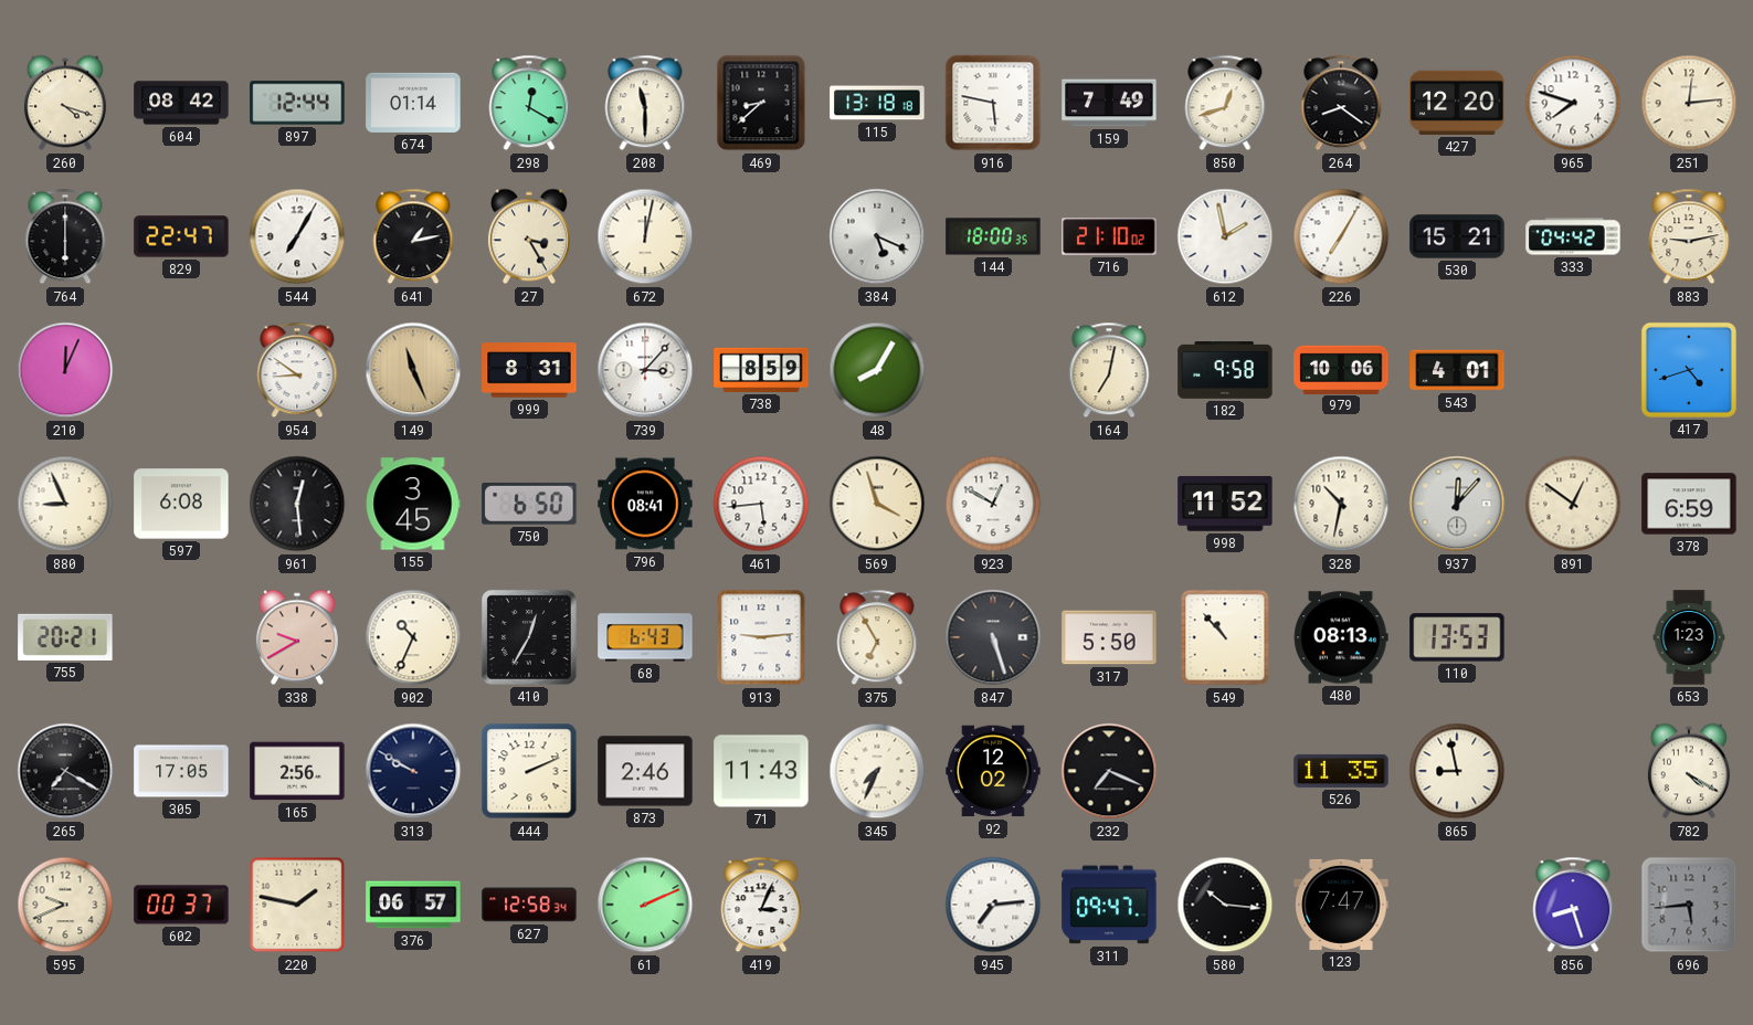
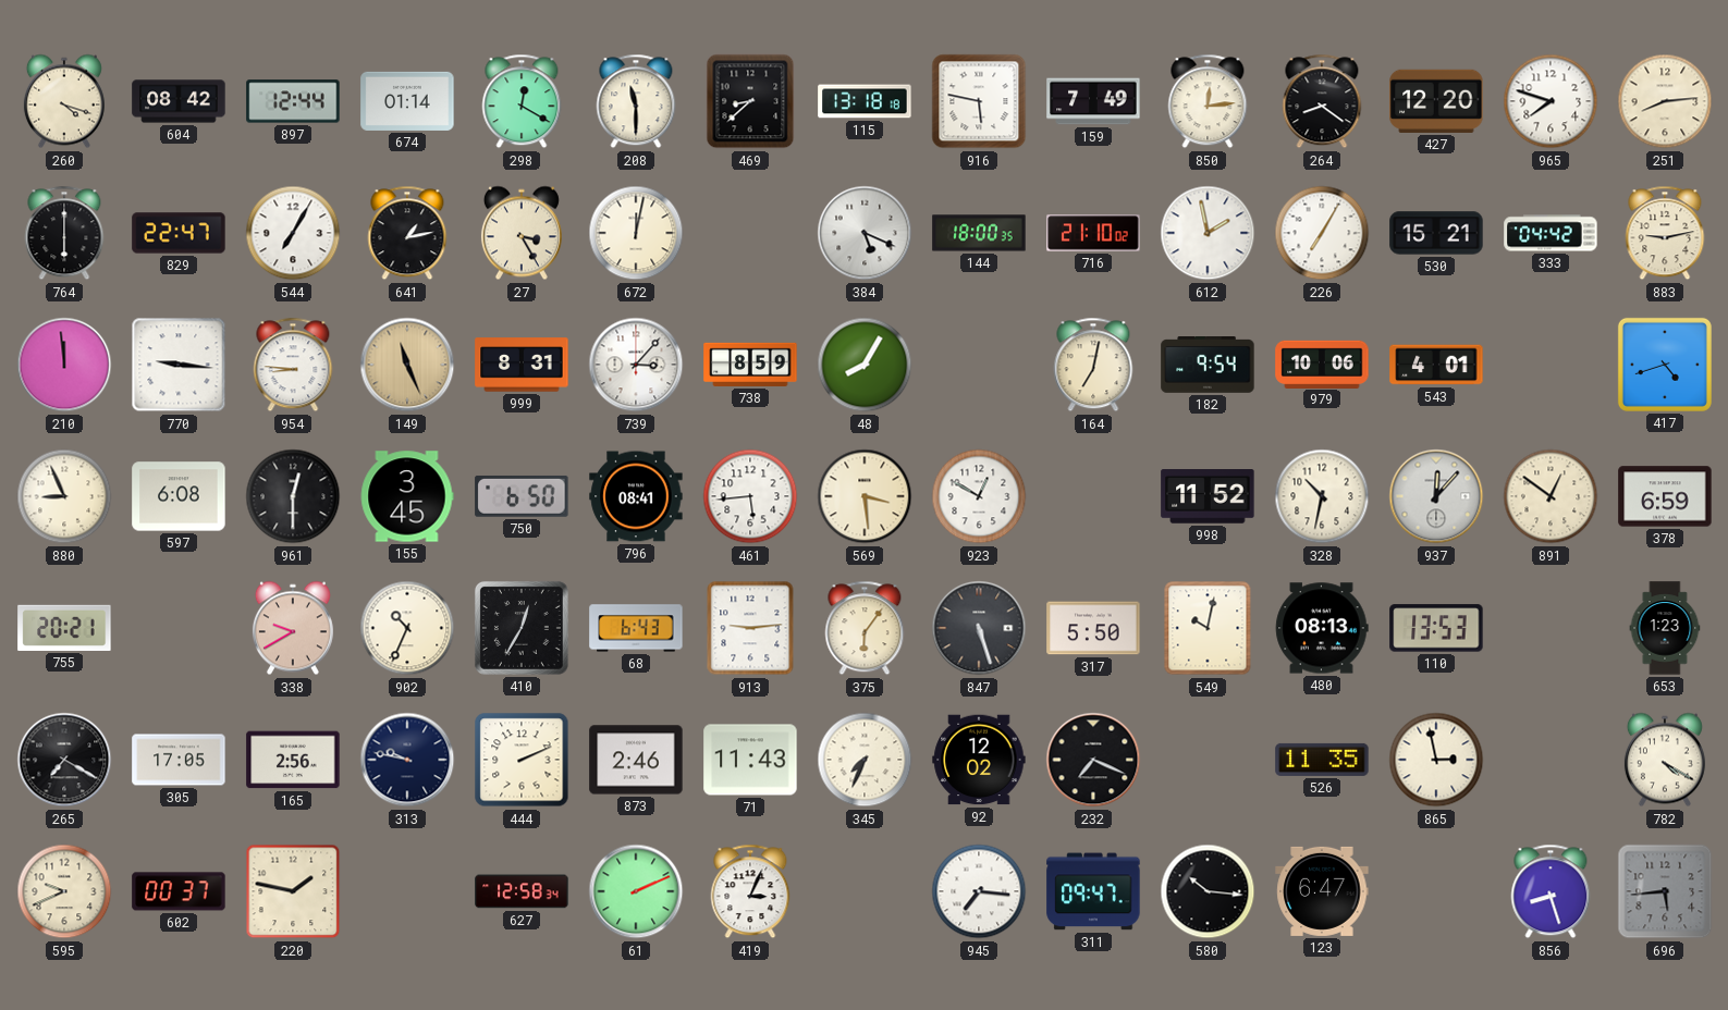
850: 12:42 -> 12:14 (1208, 101)
251: 12:14 -> 8:14 (1665, 101)
210: 12:04 -> 11:59 (64, 365)
770: none -> 9:16 (179, 365)
954: 8:51 -> 8:46 (293, 365)
182: 9:58 -> 9:54 (1208, 366)
961: 12:29 -> 12:30 (293, 496)
569: 3:57 -> 3:29 (865, 496)
375: 6:55 -> 6:06 (865, 628)
549: 10:53 -> 10:02 (1208, 628)
313: 9:50 -> 9:47 (407, 760)
865: 8:58 -> 2:58 (1436, 760)
376: 06:57 -> none (413, 905)
945: 7:14 -> 7:16 (979, 891)
123: 7:47 -> 6:47 (1322, 891)
